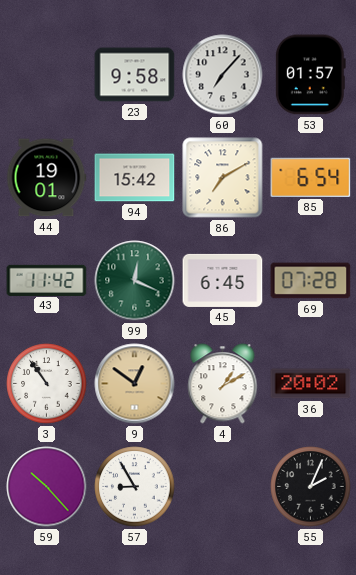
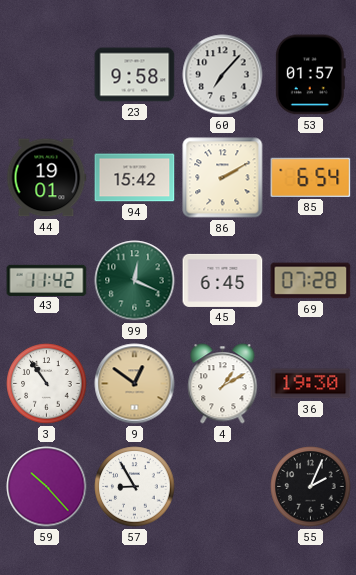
86: 7:10 -> 2:10 (223, 178)
36: 20:02 -> 19:30 (311, 384)
